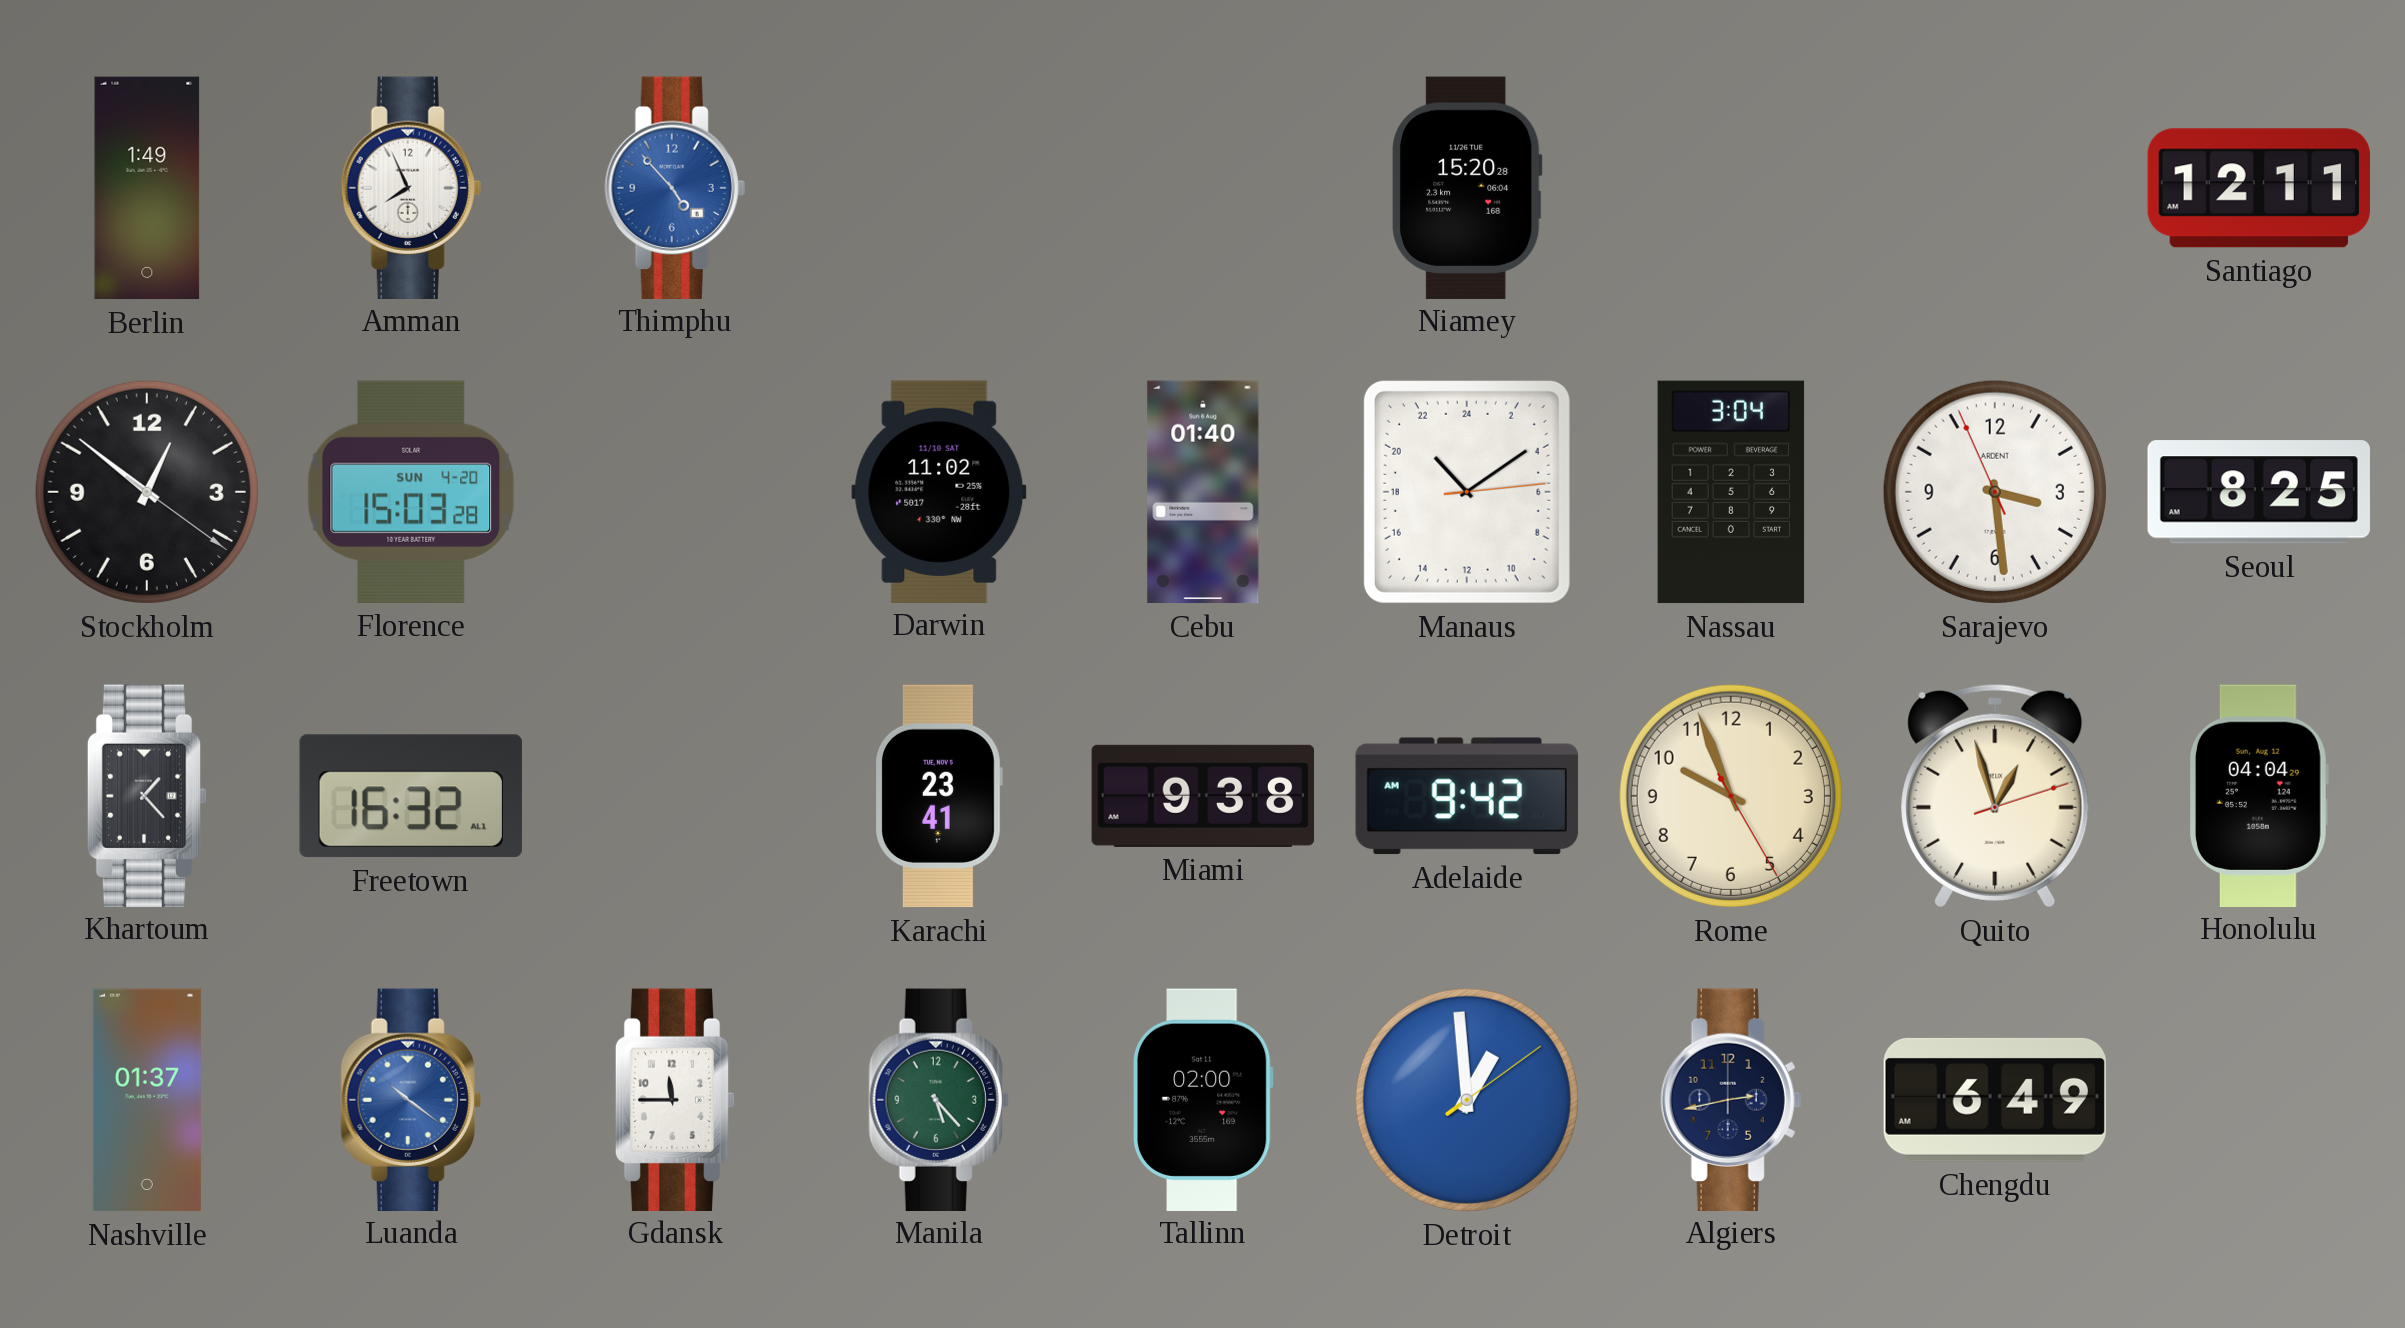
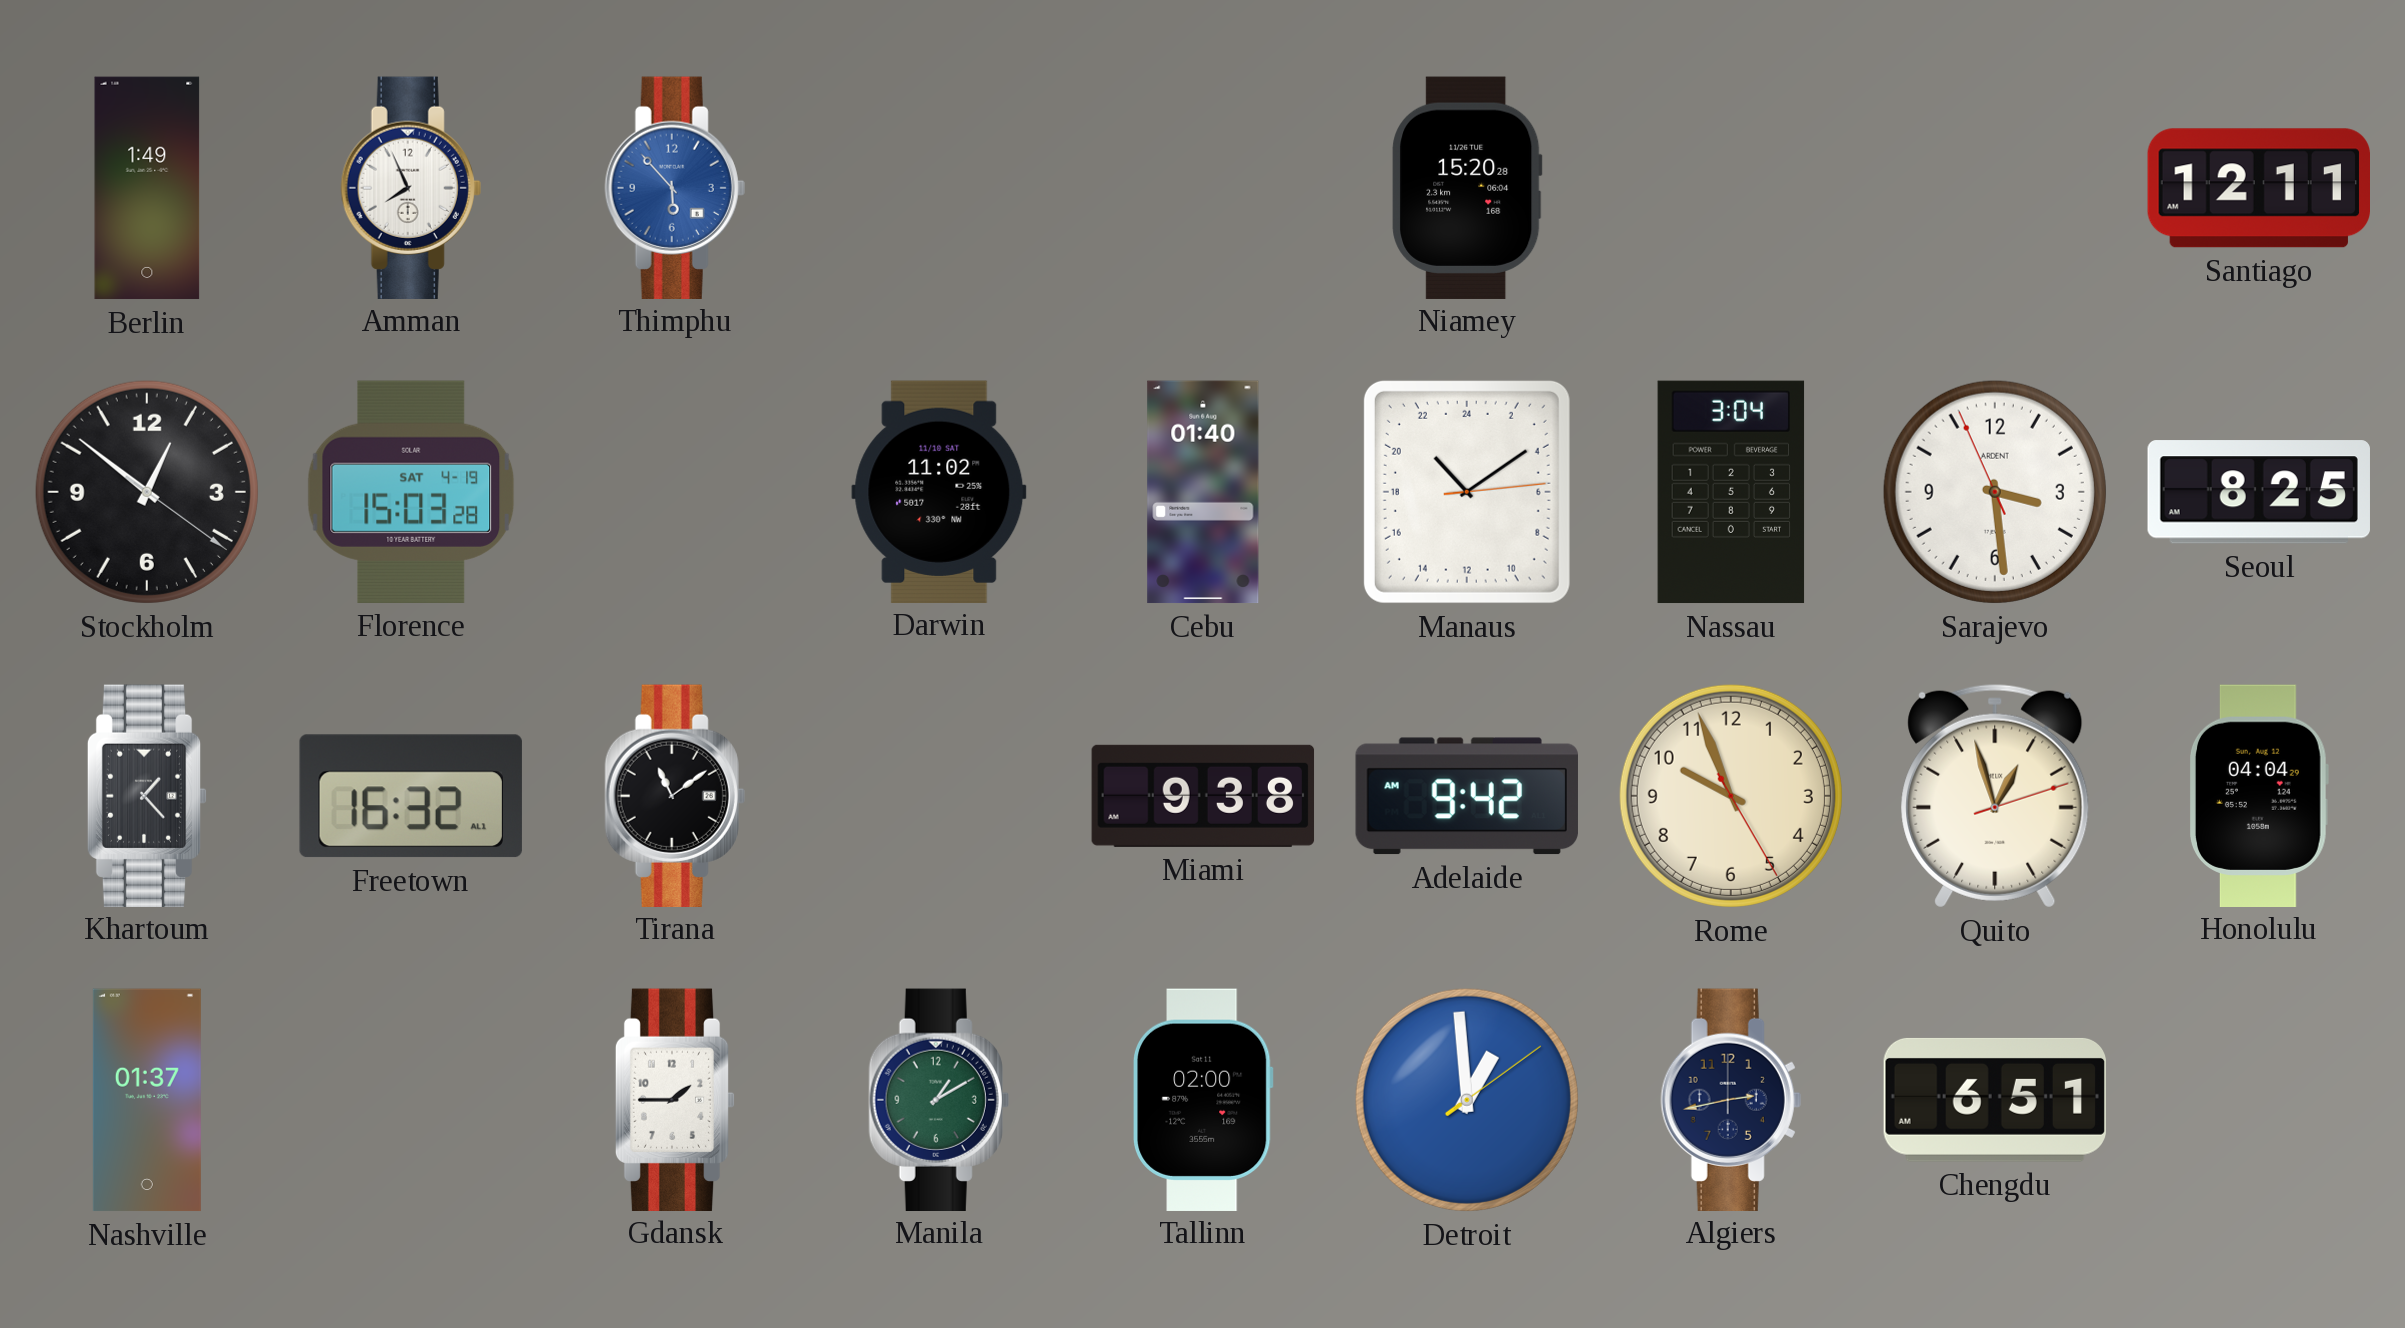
Thimphu: 4:53 -> 5:53 (675, 187)
Florence date: SUN 4-20 -> SAT 4-19 (411, 492)
Tirana: none -> 11:09 (675, 795)
Karachi: 23:41 -> none (939, 796)
Luanda: 10:21 -> none (411, 1099)
Gdansk: 11:45 -> 1:45 (675, 1099)
Manila: 5:23 -> 1:10 (939, 1099)
Chengdu: 6:49 -> 6:51 (1994, 1100)
